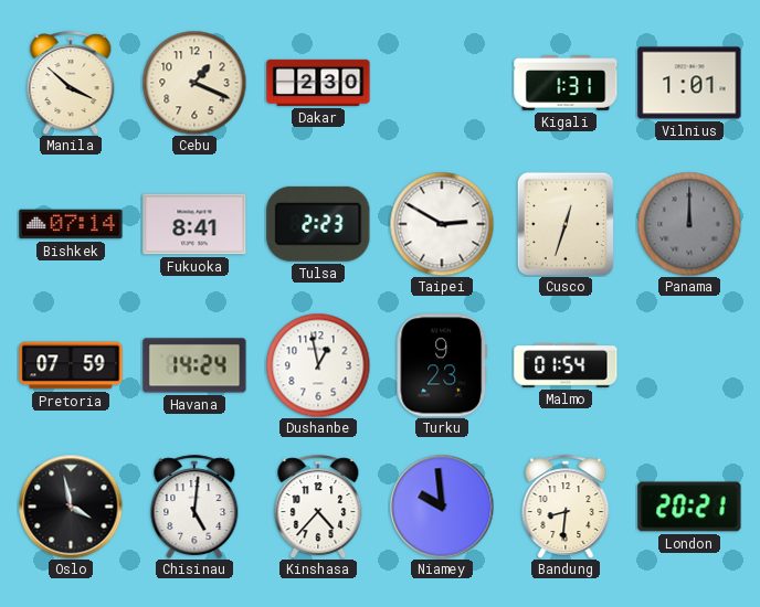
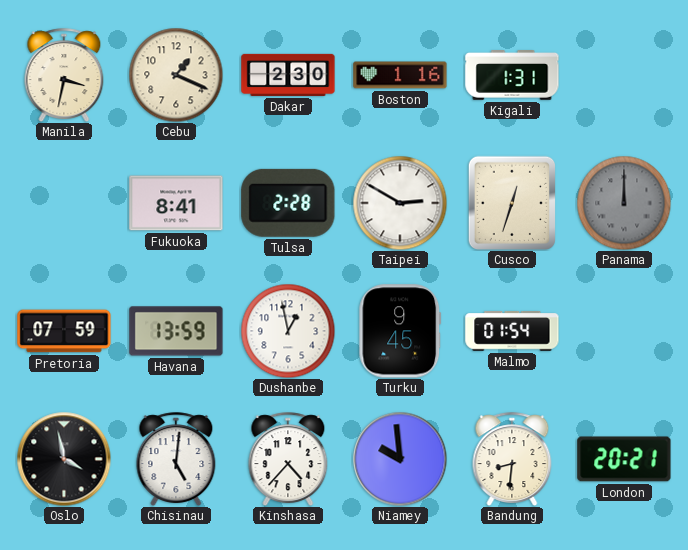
Manila: 3:52 -> 3:32 (64, 75)
Boston: none -> 1:16 (400, 75)
Vilnius: 1:01 -> none (689, 83)
Bishkek: 07:14 -> none (71, 224)
Tulsa: 2:23 -> 2:28 (288, 203)
Havana: 14:24 -> 13:59 (176, 331)
Turku: 9:23 -> 9:45 (400, 331)
